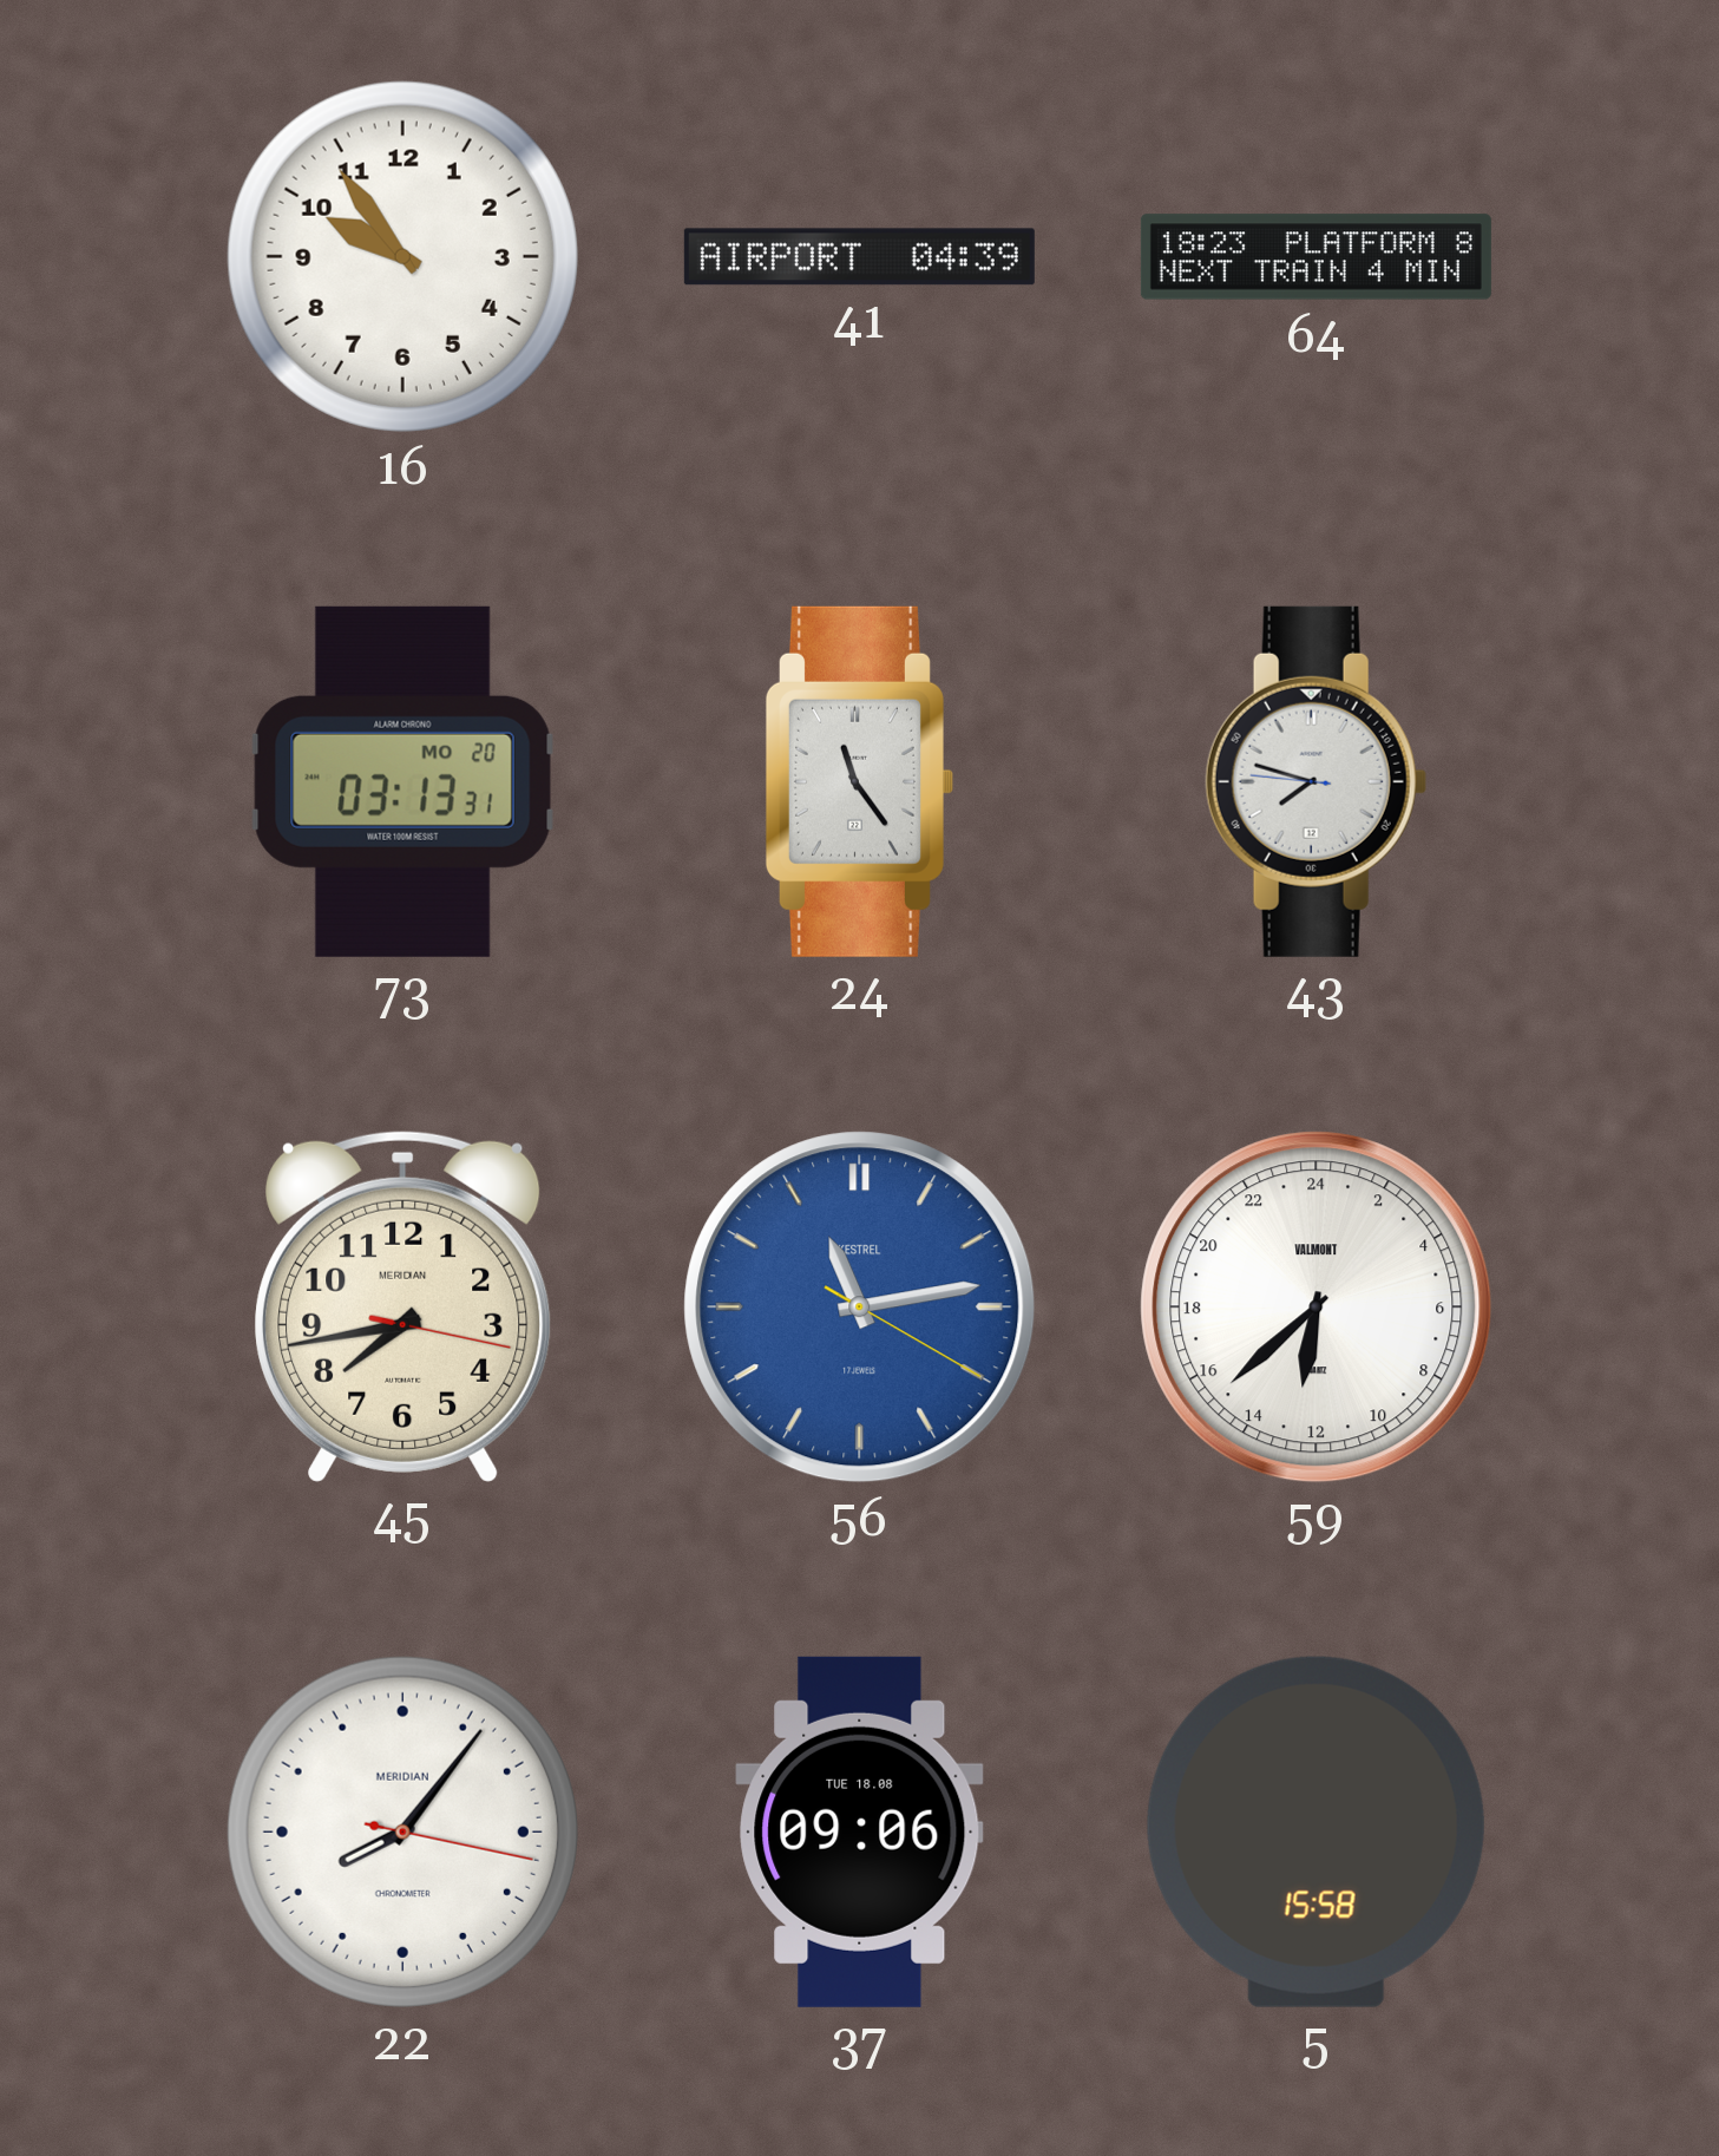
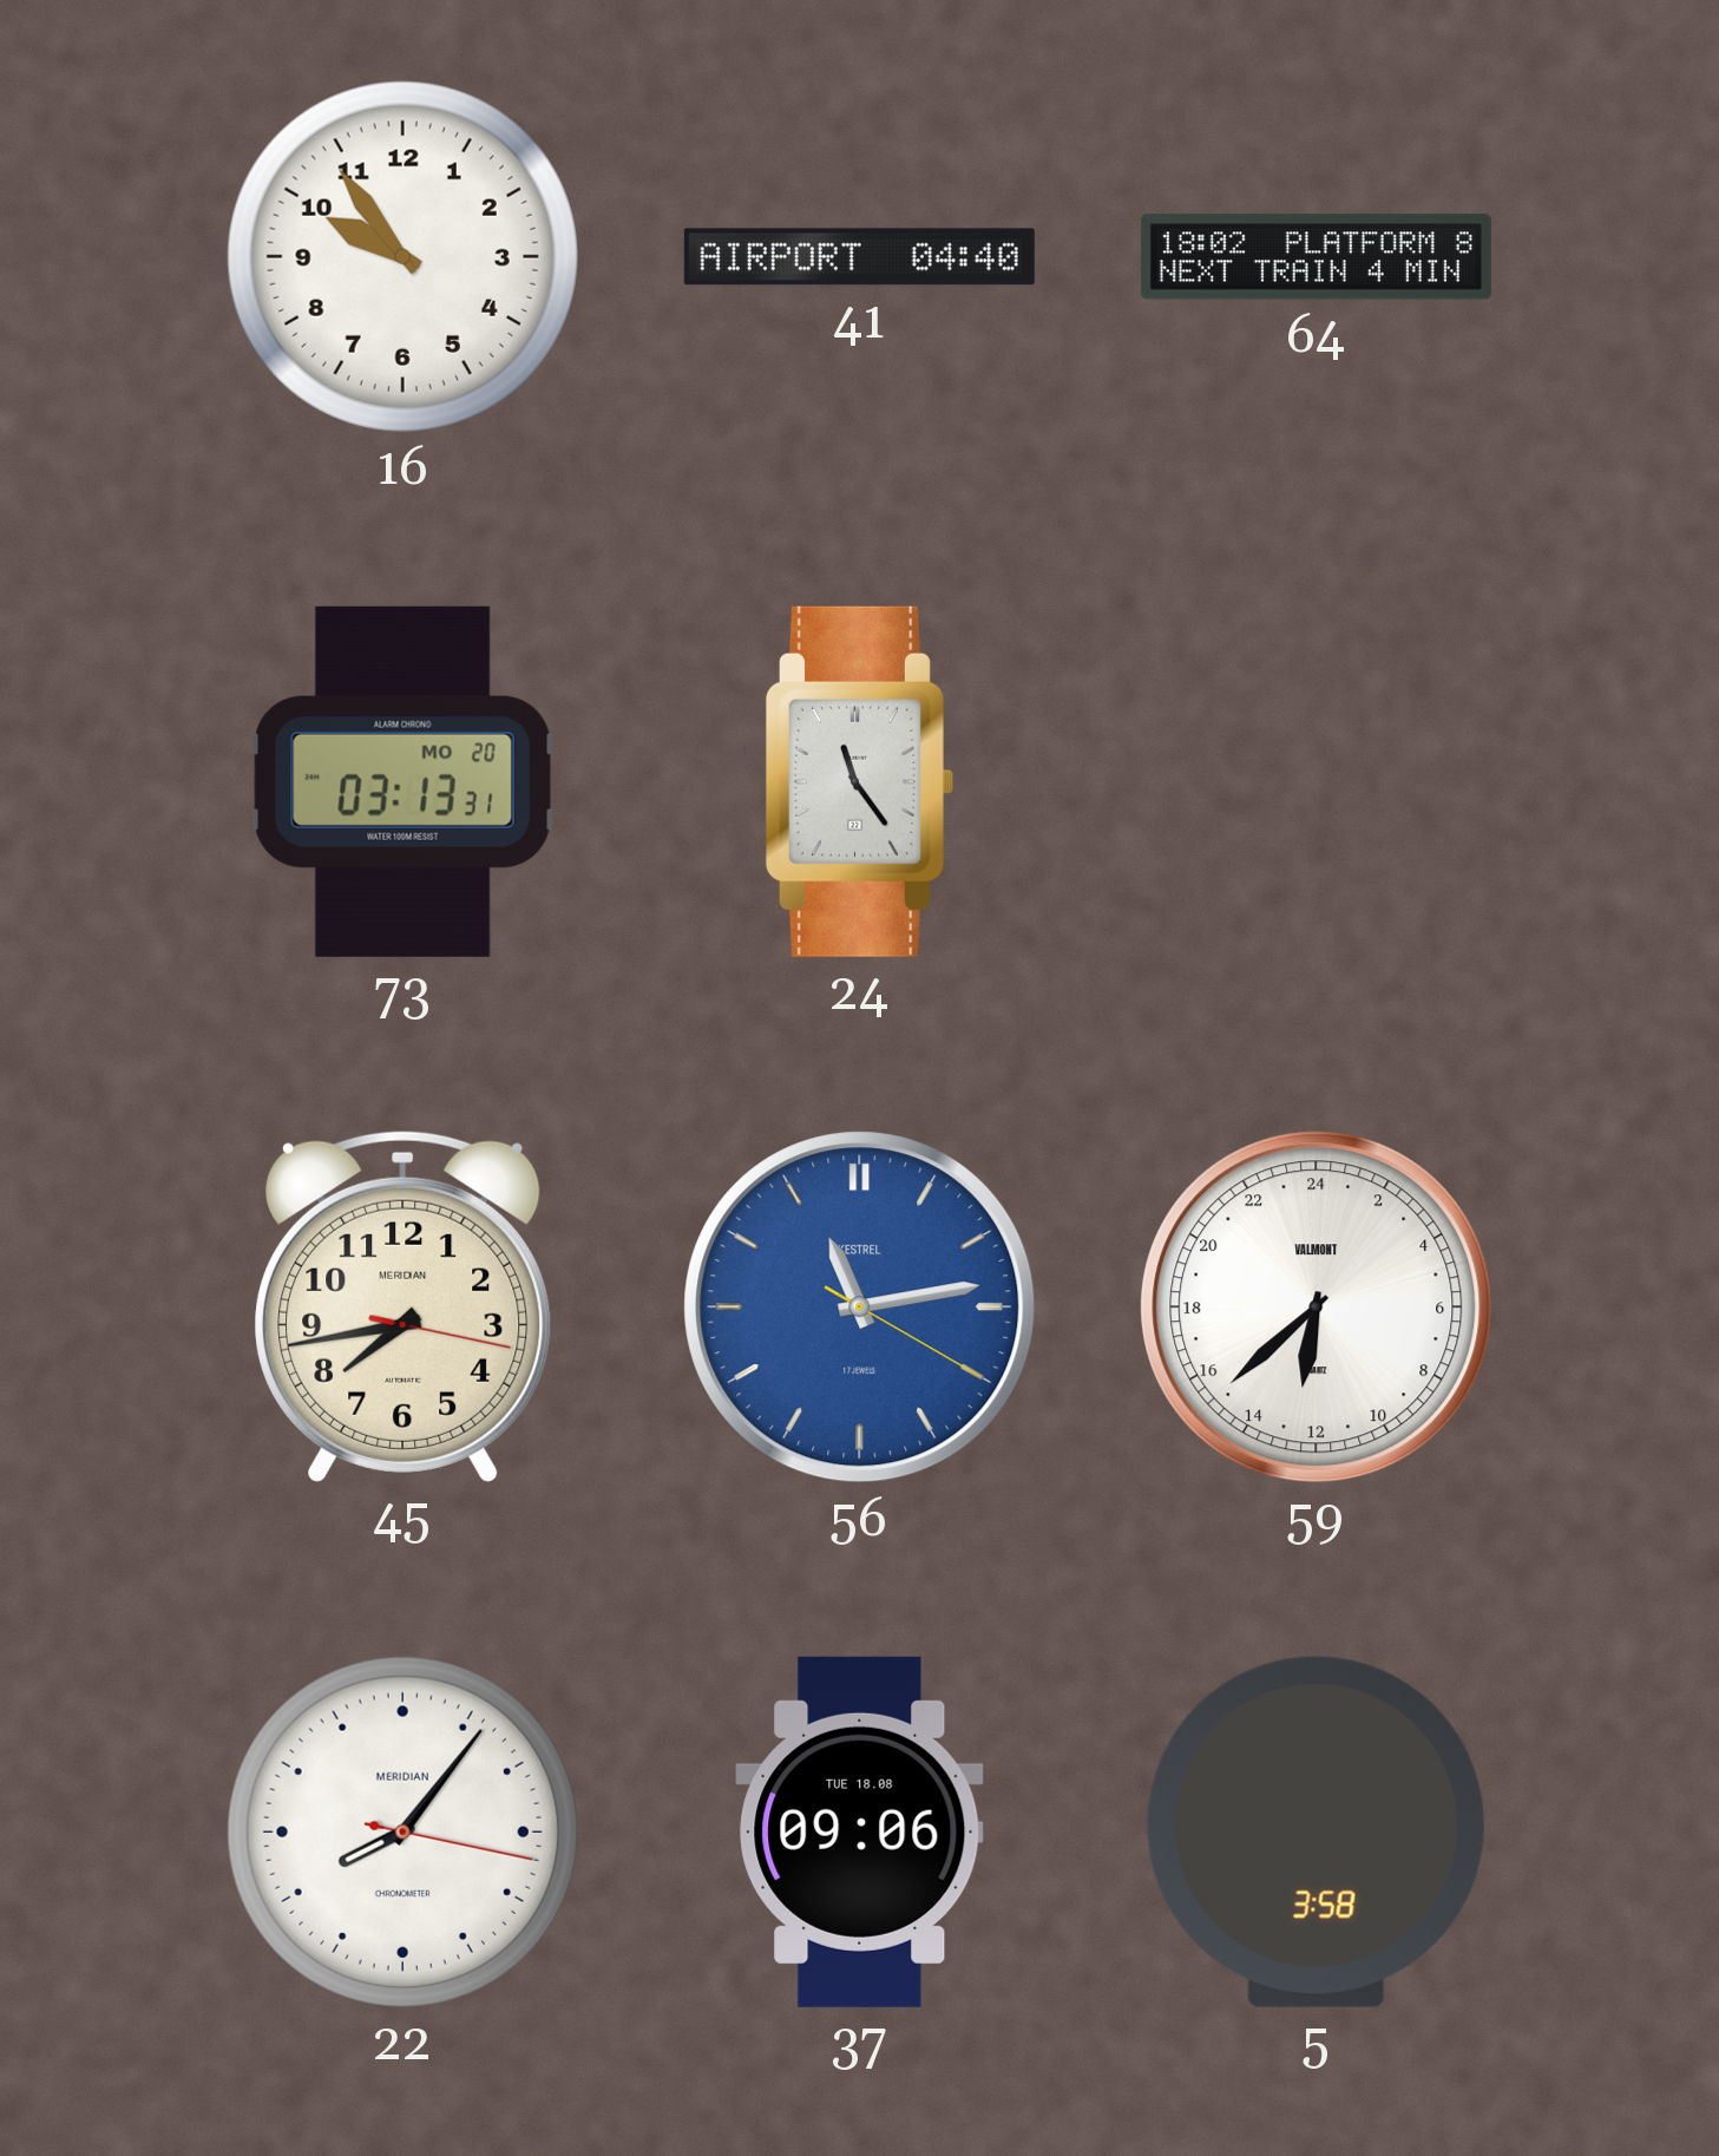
41: 04:39 -> 04:40 (859, 257)
64: 18:23 -> 18:02 (1316, 257)
43: 7:47 -> none (1316, 781)
5: 15:58 -> 3:58 (1316, 1831)
